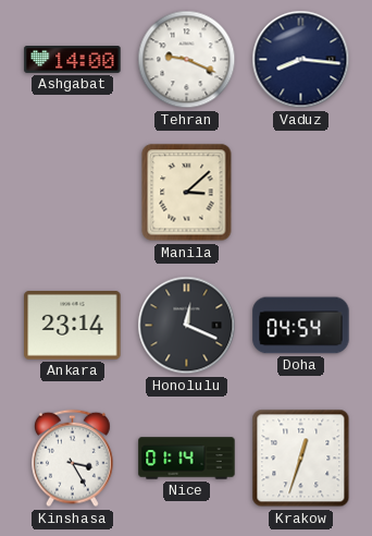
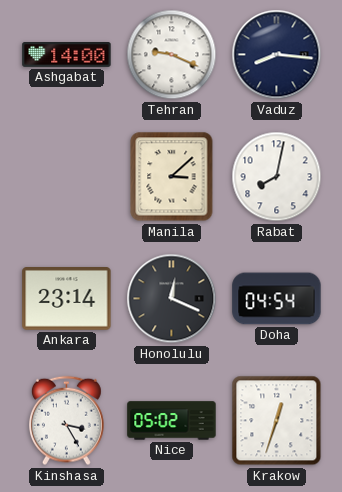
Rabat: none -> 8:02 (277, 177)
Nice: 01:14 -> 05:02 (172, 421)
